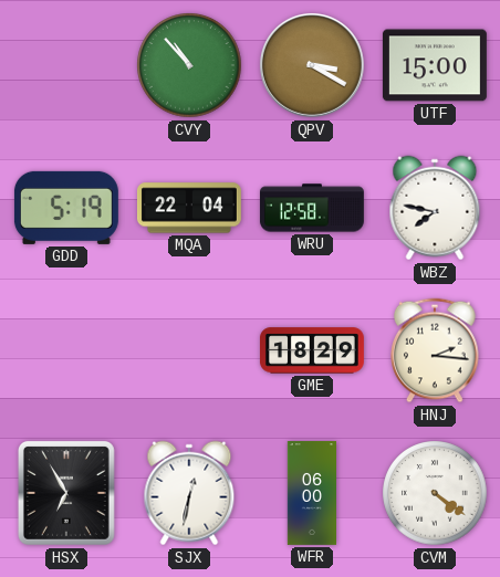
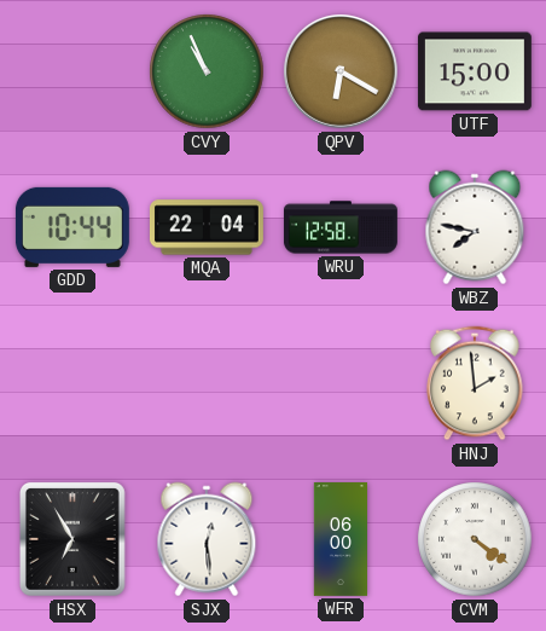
CVY: 10:53 -> 10:56 (207, 71)
QPV: 3:20 -> 6:20 (341, 71)
GDD: 5:19 -> 10:44 (72, 227)
GME: 18:29 -> none (312, 350)
HNJ: 2:16 -> 1:59 (475, 383)
SJX: 12:32 -> 12:29 (207, 539)
